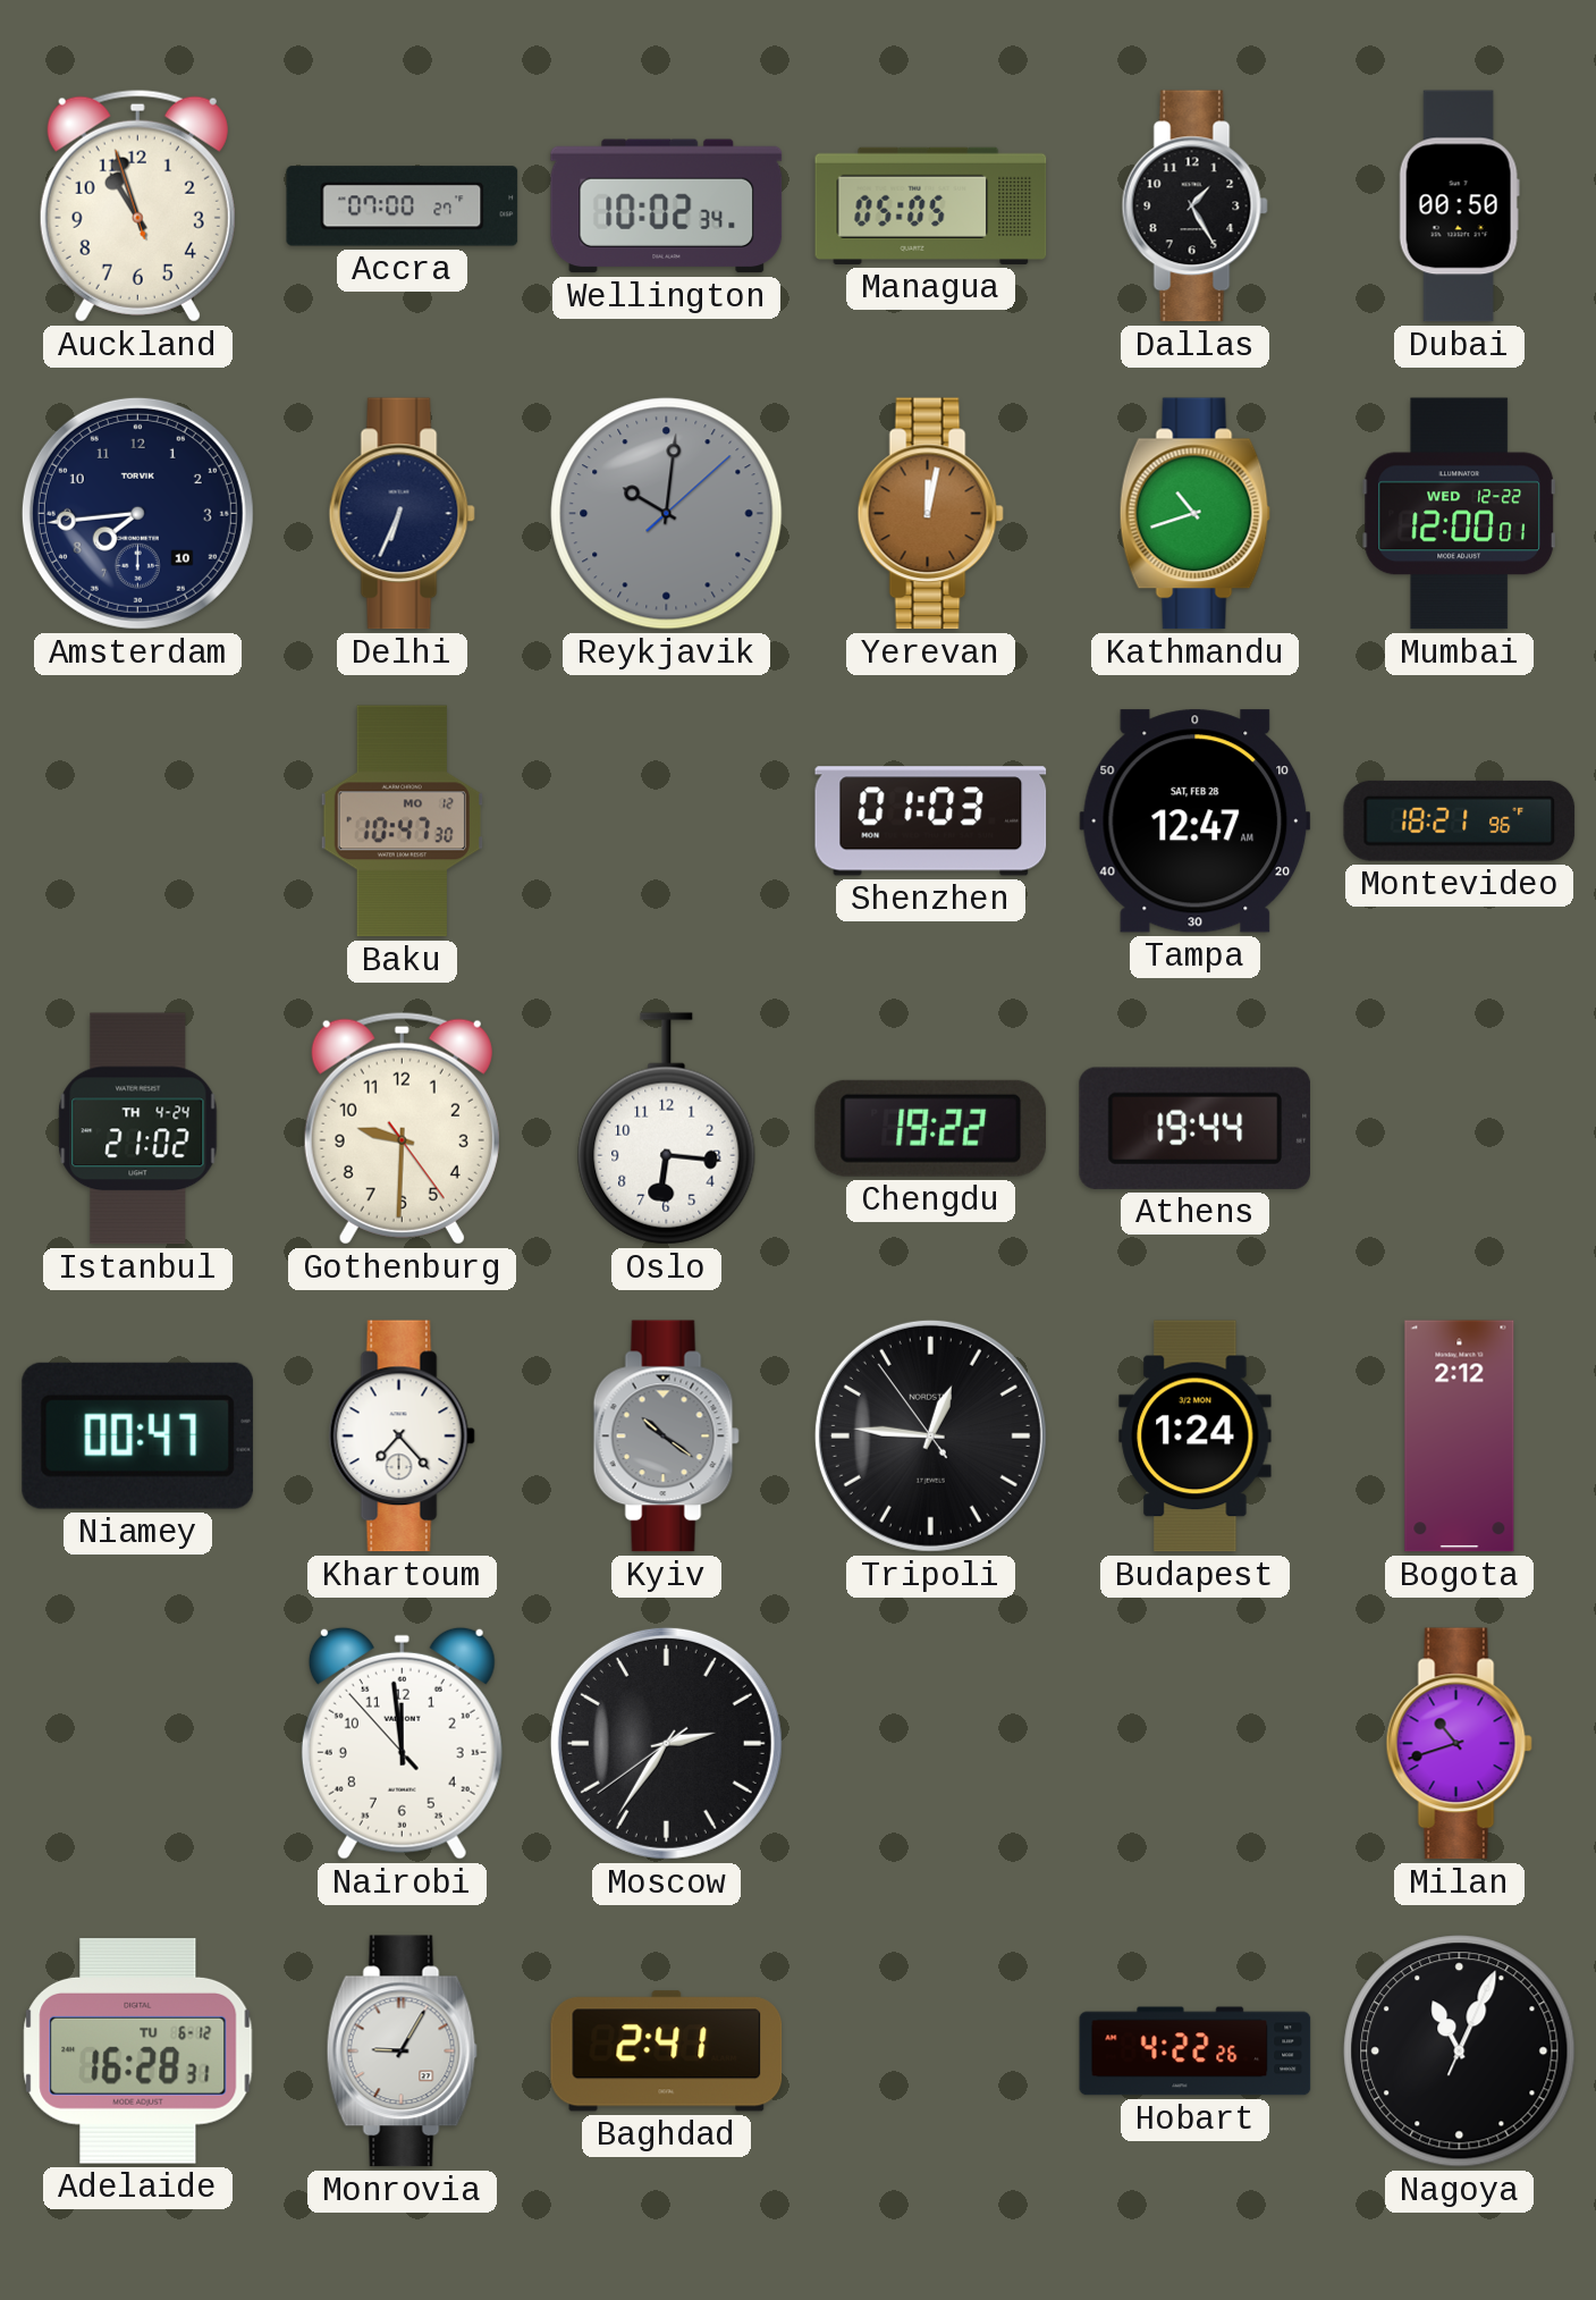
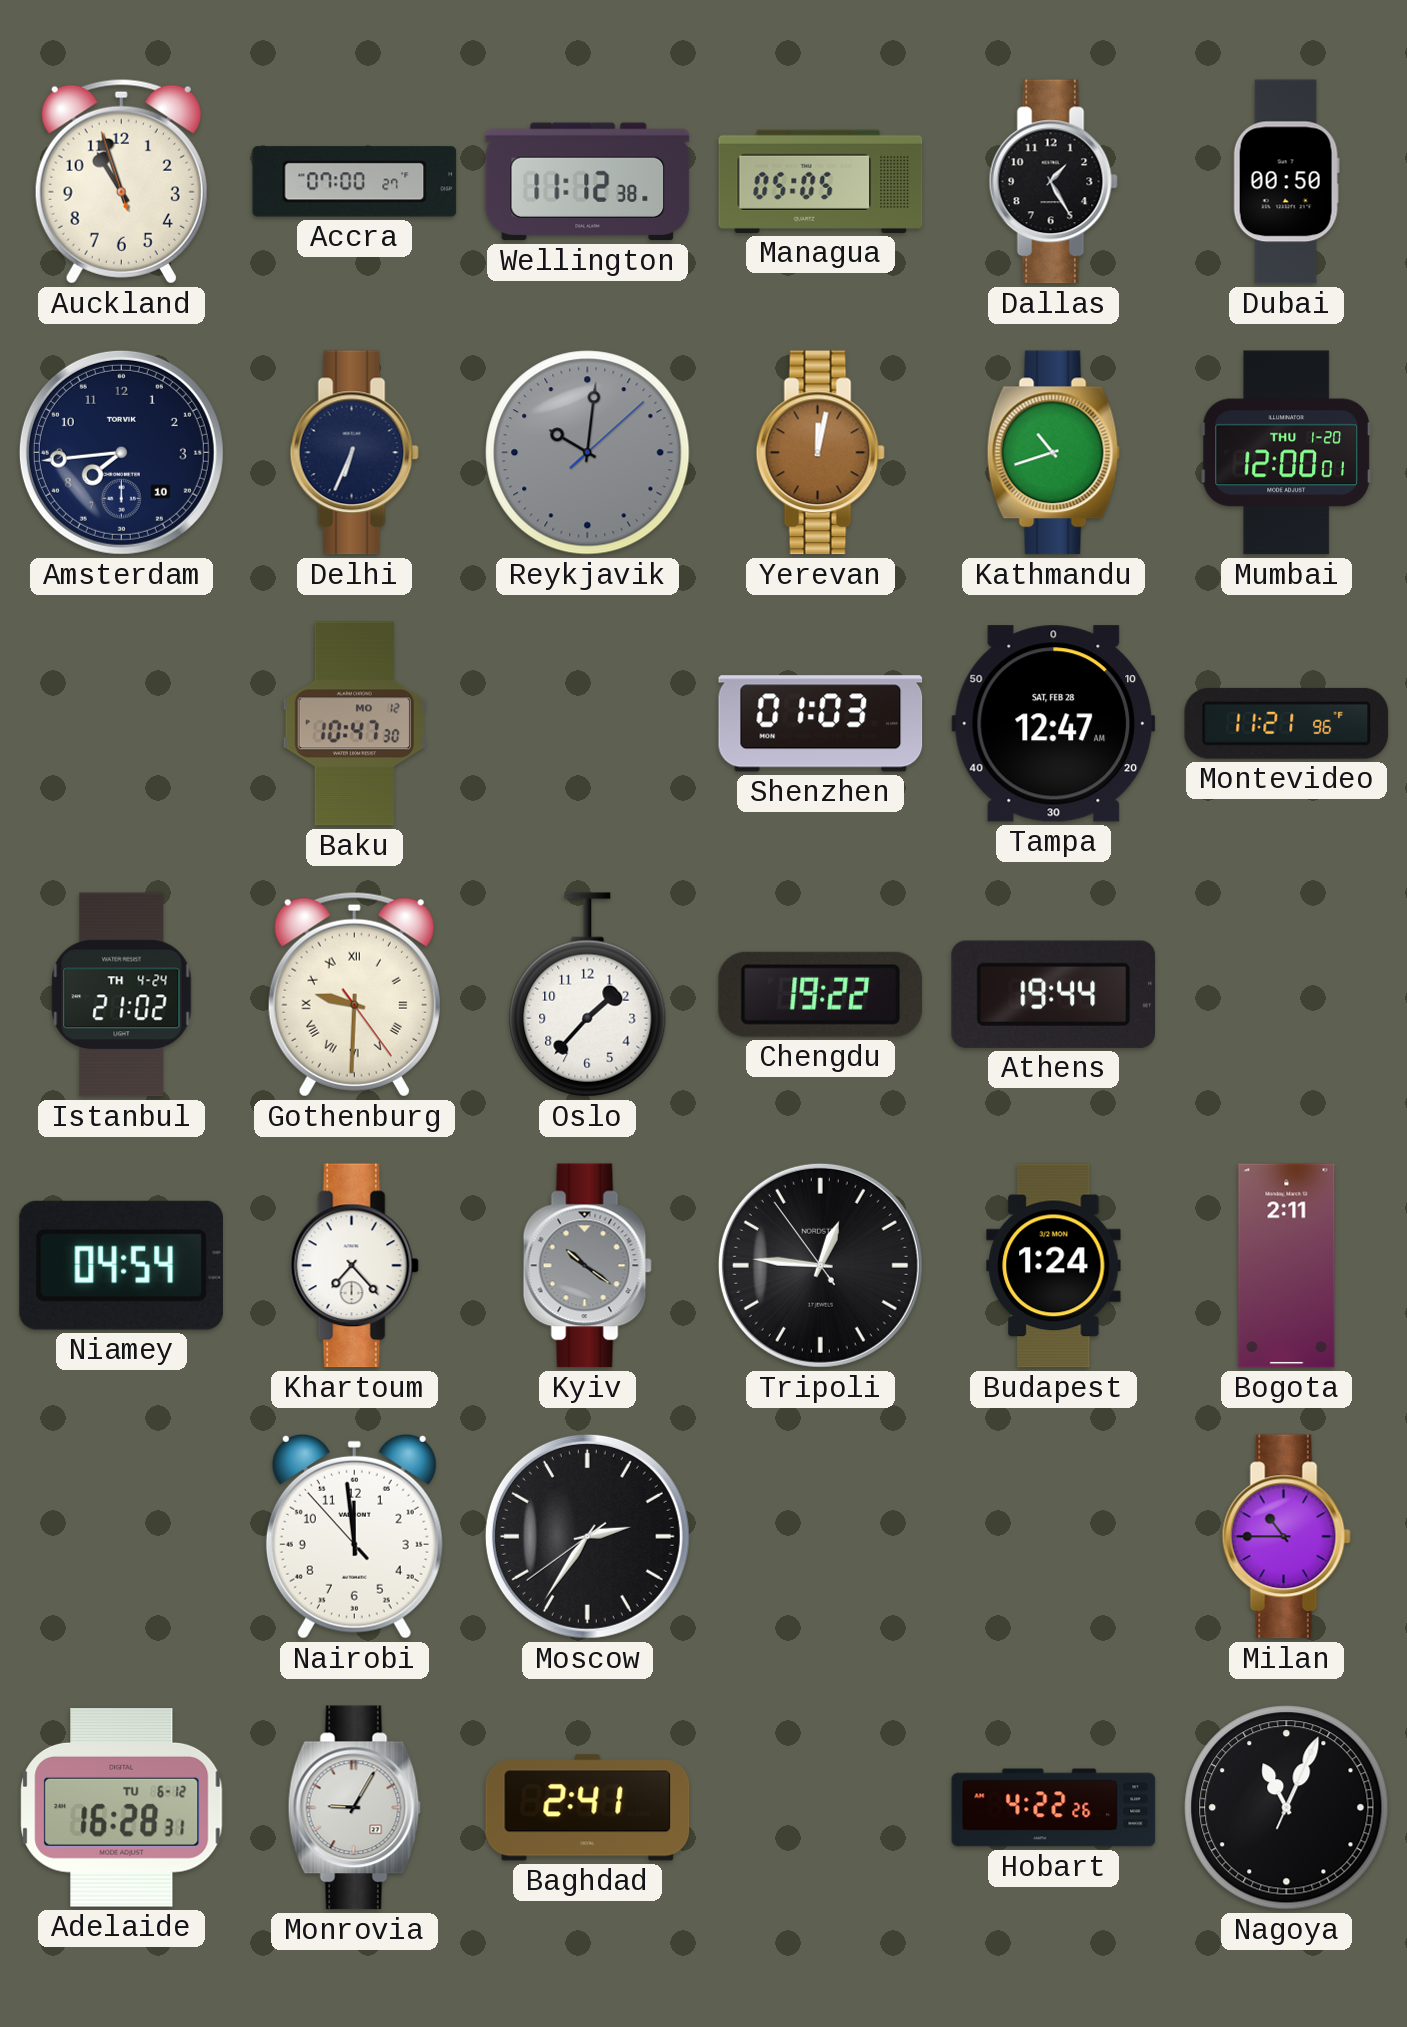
Wellington: 10:02 -> 11:12 (588, 182)
Mumbai date: WED 12-22 -> THU 1-20 (1286, 453)
Montevideo: 18:21 -> 11:21 (1287, 723)
Gothenburg numerals: Arabic -> Roman (354, 994)
Oslo: 6:16 -> 1:37 (588, 995)
Niamey: 00:47 -> 04:54 (121, 1265)
Bogota: 2:12 -> 2:11 (1287, 1266)
Milan: 10:42 -> 10:45 (1286, 1537)
